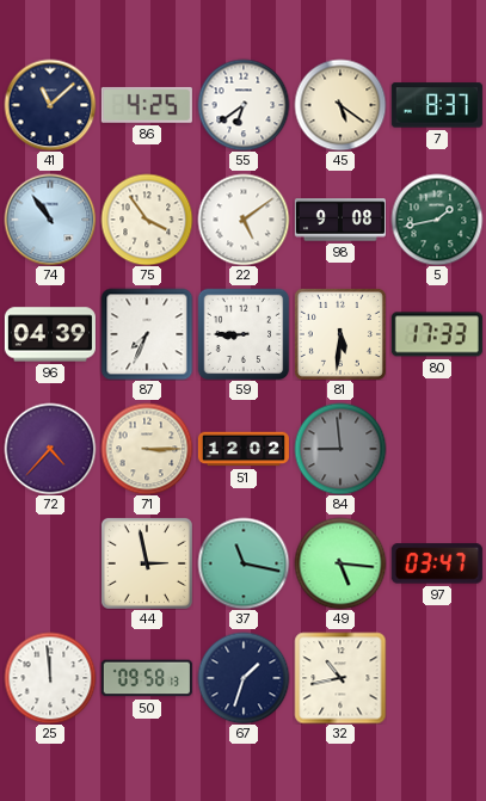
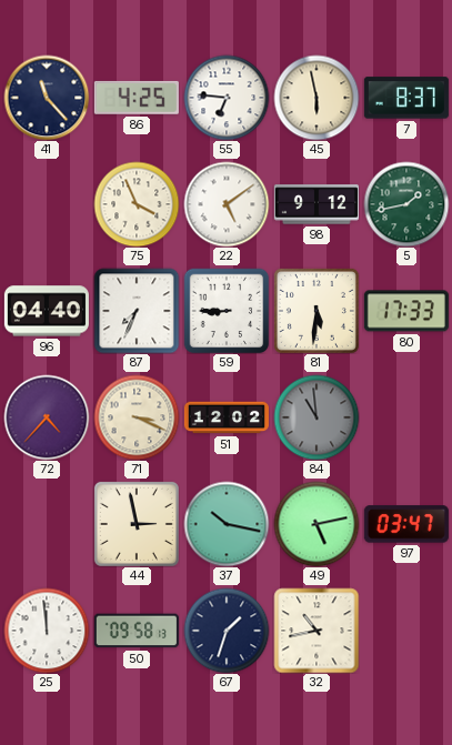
41: 11:08 -> 11:23 (47, 98)
55: 6:39 -> 6:46 (227, 98)
45: 5:21 -> 5:58 (317, 98)
74: 10:54 -> none (50, 220)
75: 3:54 -> 3:56 (137, 204)
98: 9:08 -> 9:12 (317, 204)
96: 04:39 -> 04:40 (47, 311)
71: 3:15 -> 3:19 (137, 417)
84: 8:59 -> 10:59 (317, 417)
37: 11:17 -> 10:17 (227, 524)
49: 5:16 -> 5:13 (317, 524)
